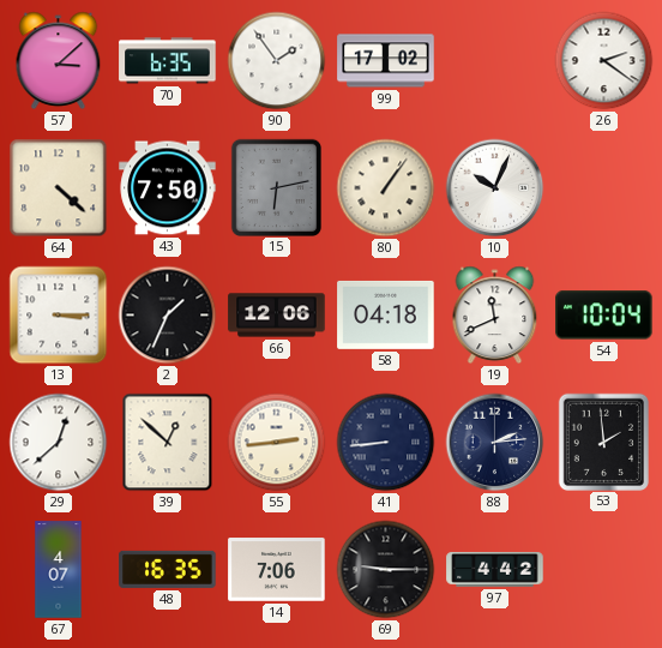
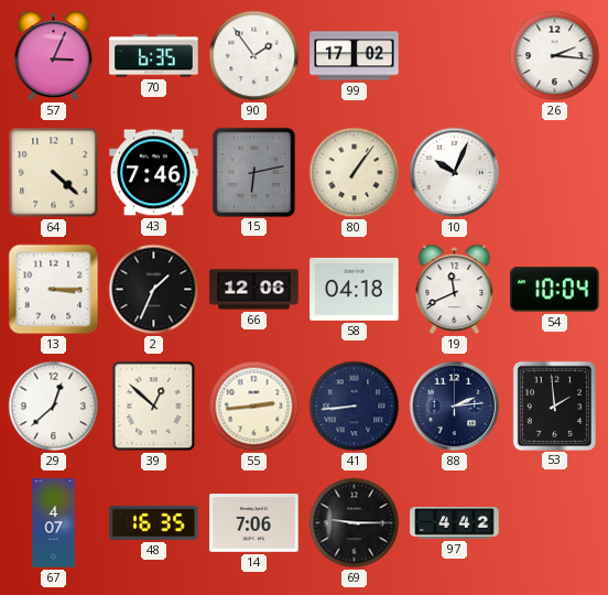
57: 3:08 -> 3:04 (54, 56)
26: 2:21 -> 2:16 (555, 56)
43: 7:50 -> 7:46 (154, 173)
